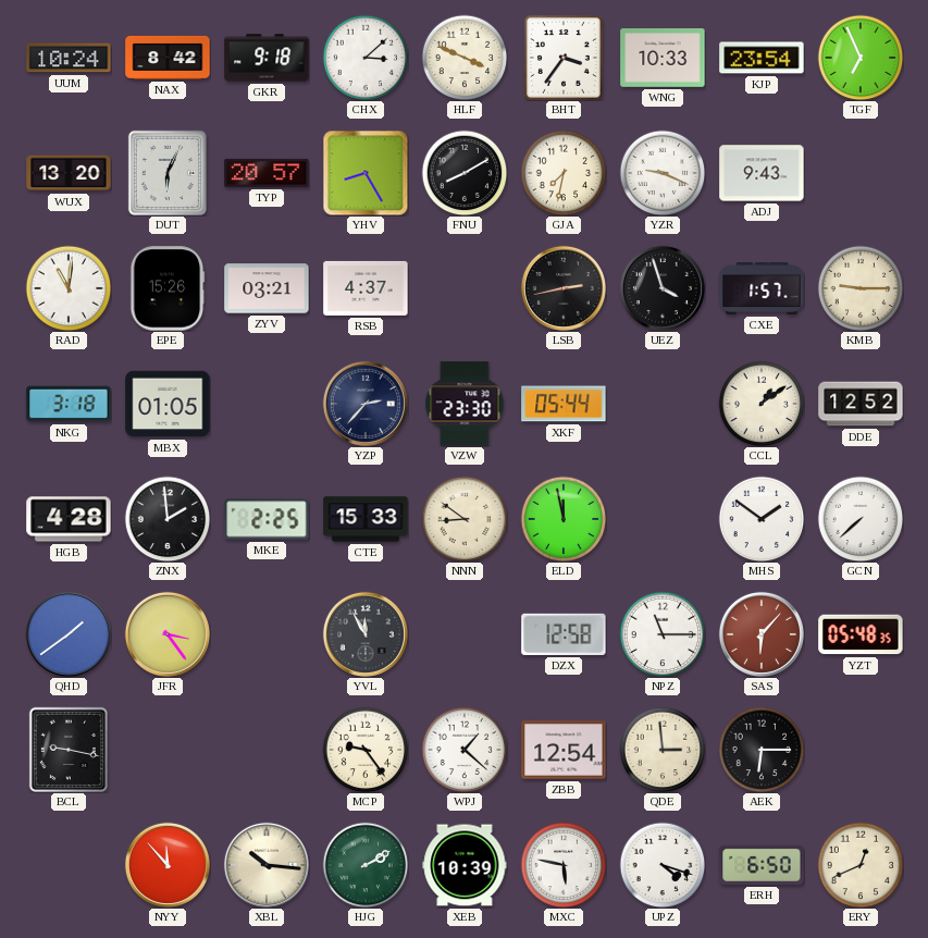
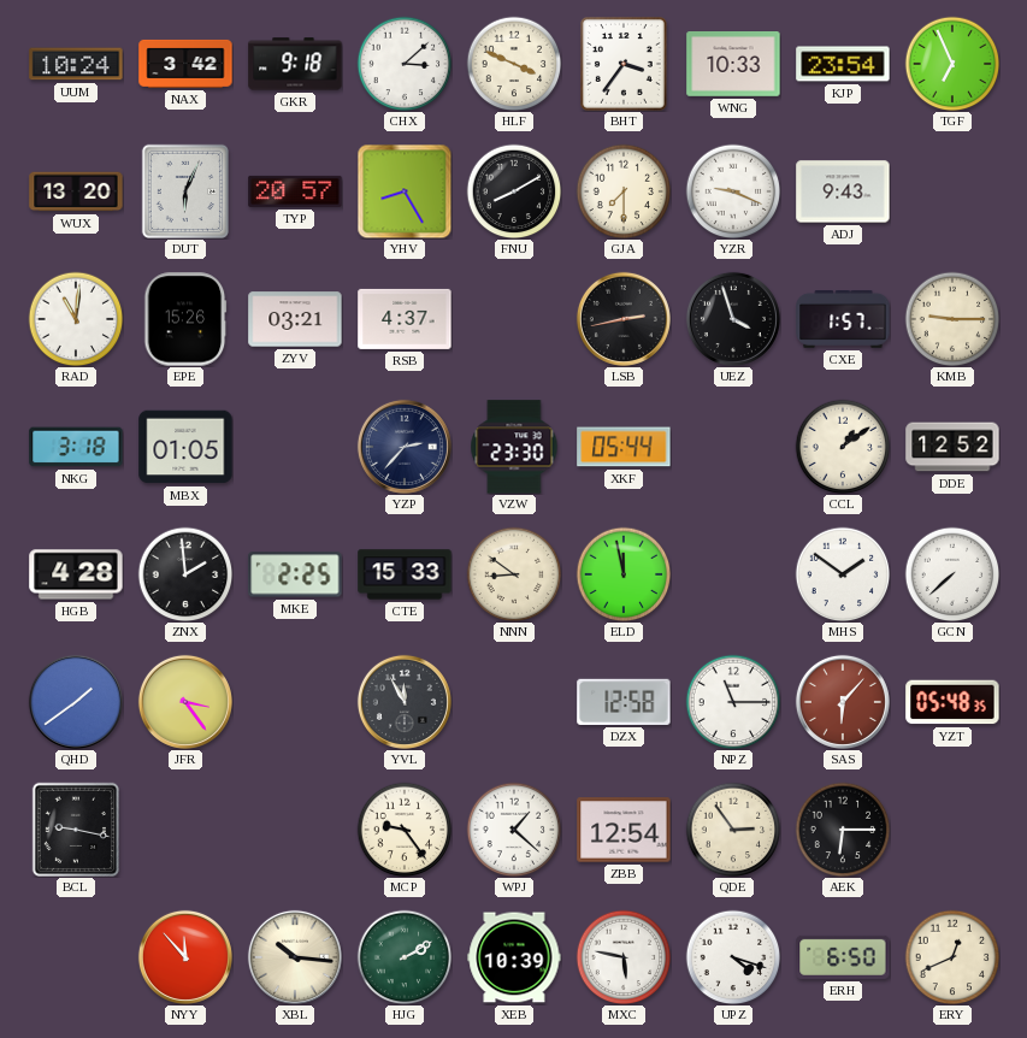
NAX: 8:42 -> 3:42 (185, 64)
GJA: 7:32 -> 7:30 (624, 191)
QDE: 2:59 -> 2:54 (733, 830)
